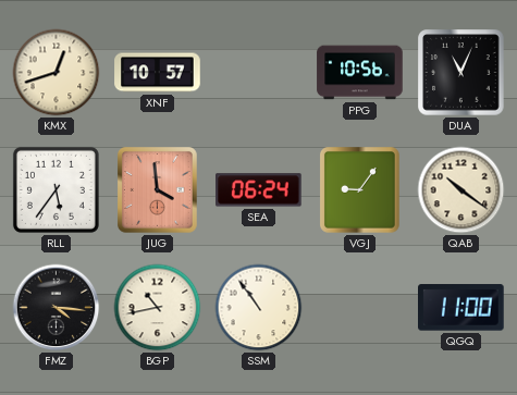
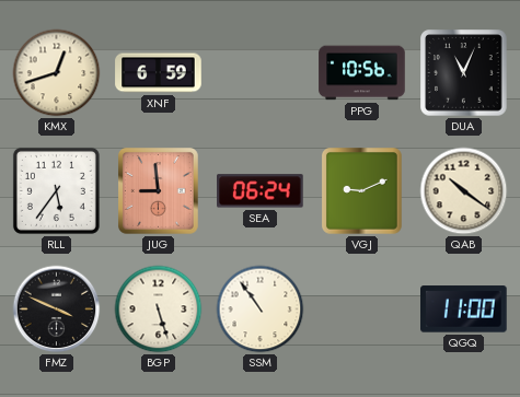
XNF: 10:57 -> 6:59 (159, 73)
JUG: 3:59 -> 8:59 (159, 191)
VGJ: 9:06 -> 9:11 (362, 191)
FMZ: 4:16 -> 3:49 (57, 310)
BGP: 10:43 -> 5:27 (159, 310)
